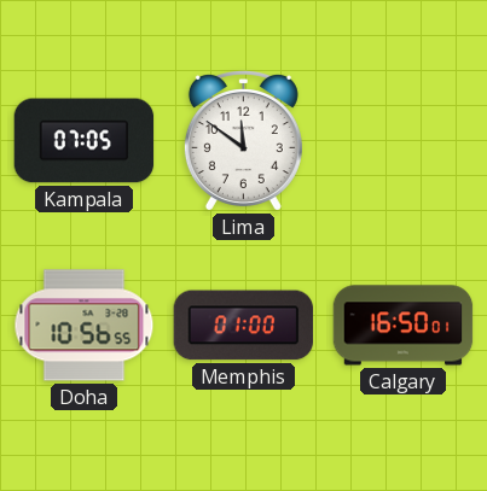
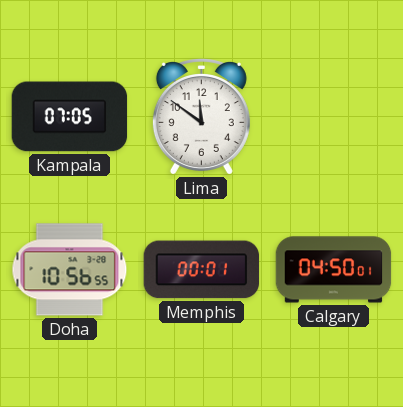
Memphis: 01:00 -> 00:01 (202, 270)
Calgary: 16:50 -> 04:50 (334, 270)
